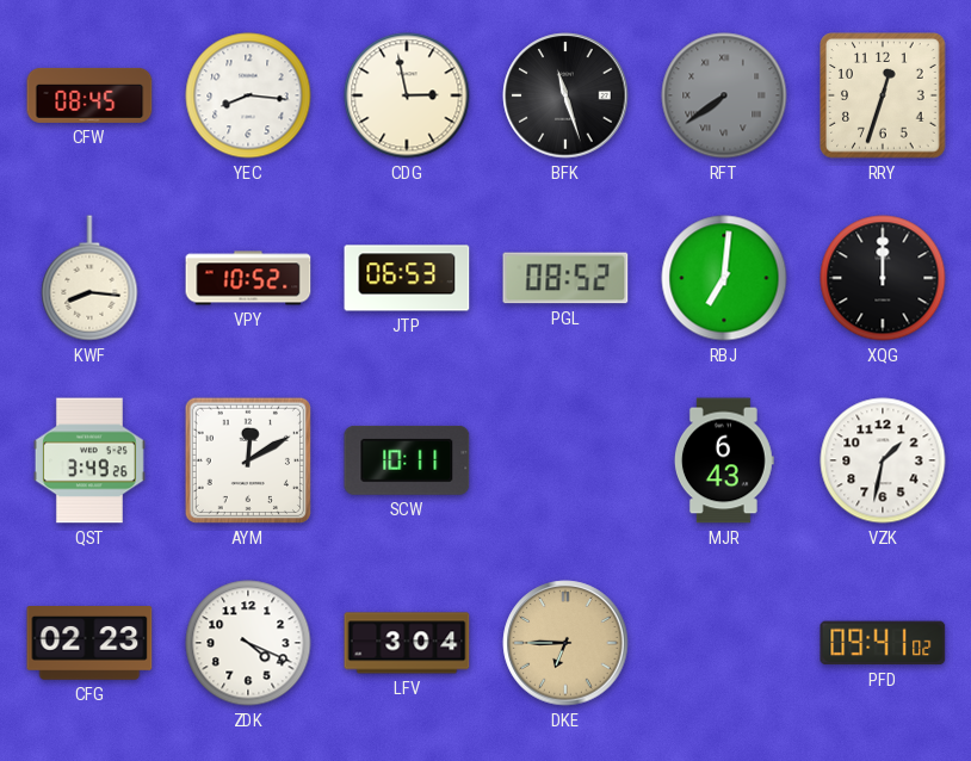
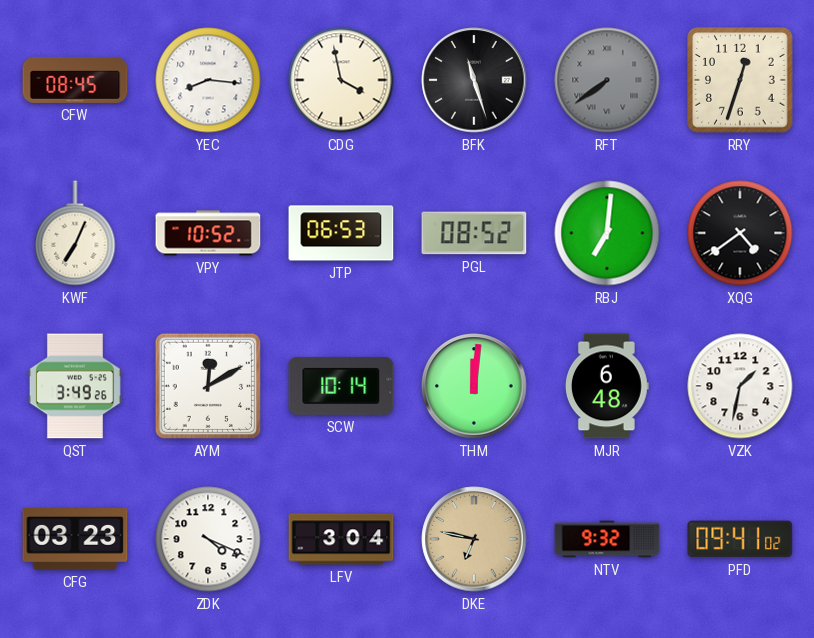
CDG: 2:58 -> 3:58 (341, 80)
KWF: 8:16 -> 7:04 (75, 233)
XQG: 12:00 -> 4:39 (740, 233)
SCW: 10:11 -> 10:14 (341, 386)
THM: none -> 12:01 (474, 386)
MJR: 6:43 -> 6:48 (607, 386)
CFG: 02:23 -> 03:23 (75, 540)
DKE: 6:45 -> 6:47 (474, 539)
NTV: none -> 9:32 (607, 539)
